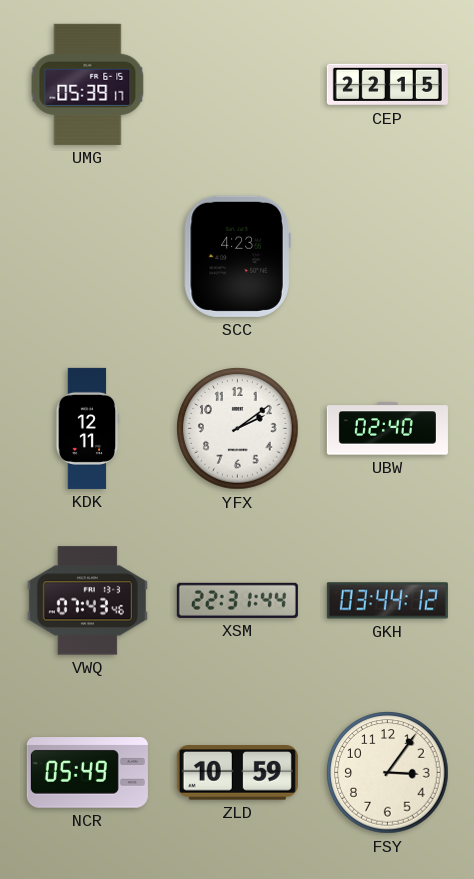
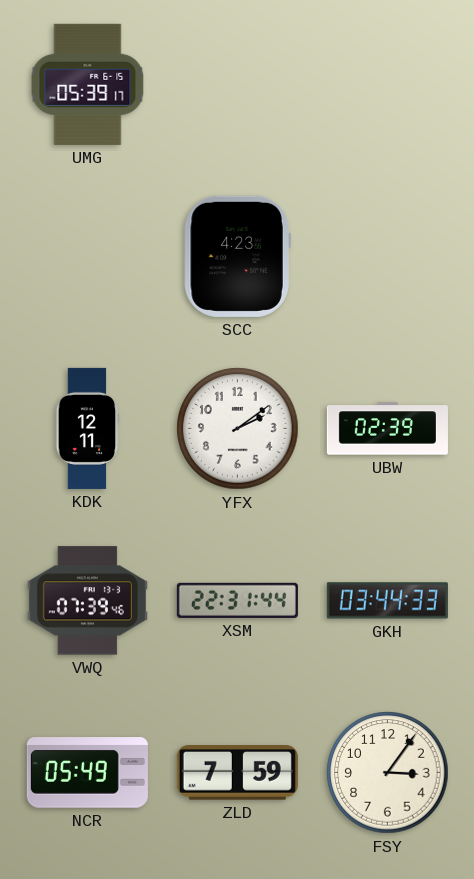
CEP: 22:15 -> none (387, 85)
UBW: 02:40 -> 02:39 (387, 429)
VWQ: 07:43 -> 07:39 (87, 601)
GKH: 03:44:12 -> 03:44:33 (387, 601)
ZLD: 10:59 -> 7:59 (237, 773)
